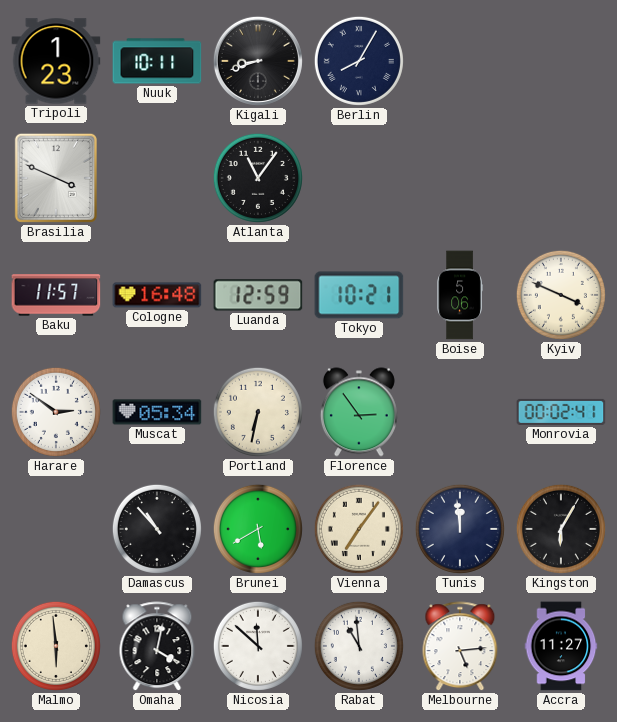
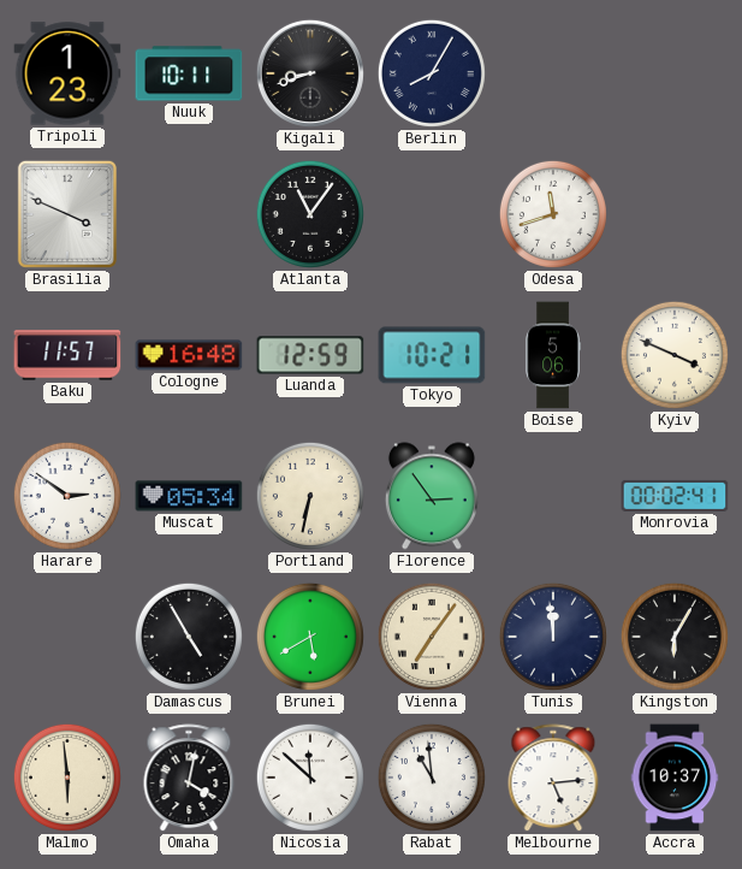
Odesa: none -> 11:42 (553, 214)
Damascus: 10:53 -> 4:55 (189, 637)
Accra: 11:27 -> 10:37 (675, 778)
